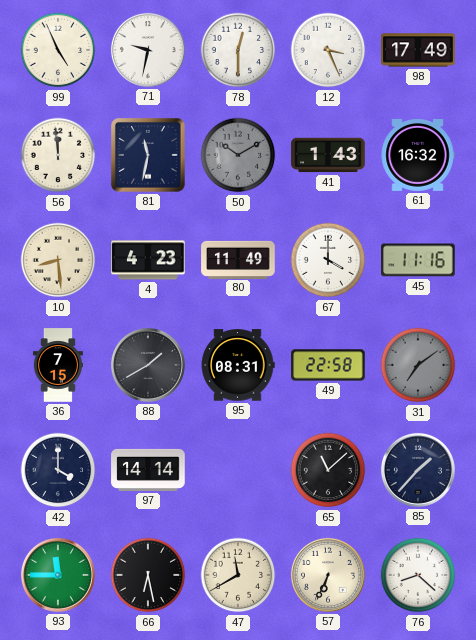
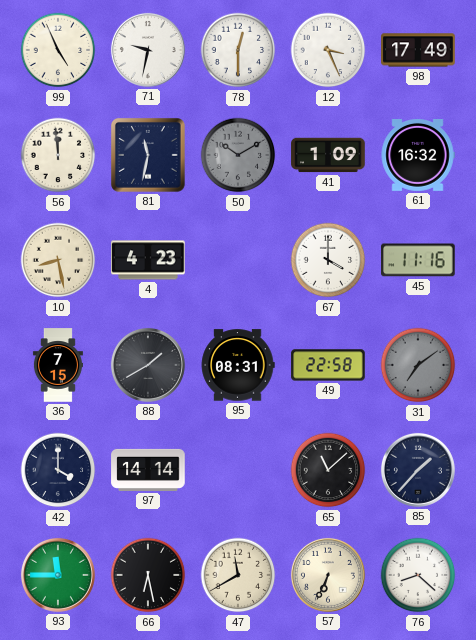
41: 1:43 -> 1:09 (328, 155)
10: 8:29 -> 8:28 (58, 260)
80: 11:49 -> none (238, 259)
